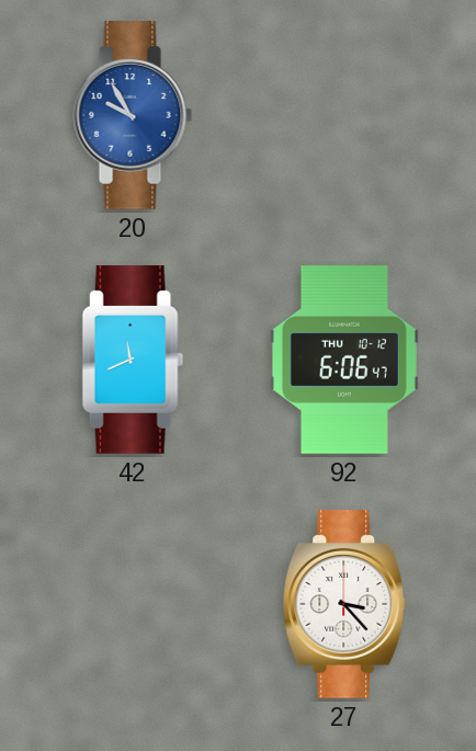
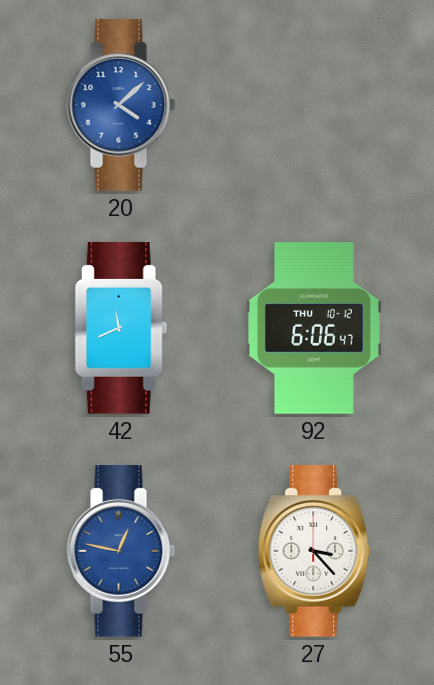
20: 9:55 -> 4:08 (121, 105)
55: none -> 12:47 (121, 551)
